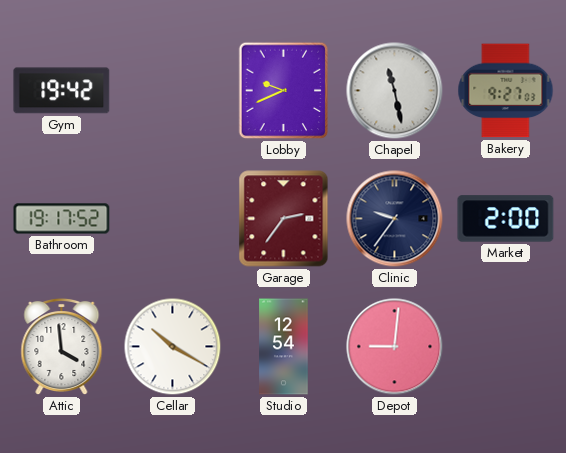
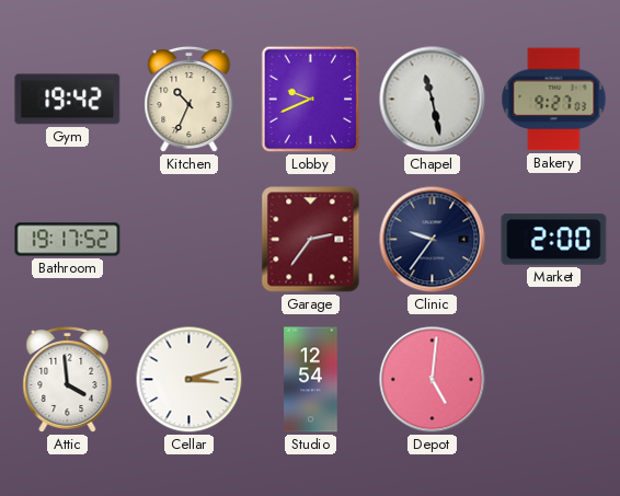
Kitchen: none -> 10:34 (190, 100)
Cellar: 10:20 -> 3:12 (190, 380)
Depot: 9:01 -> 5:01 (433, 380)
